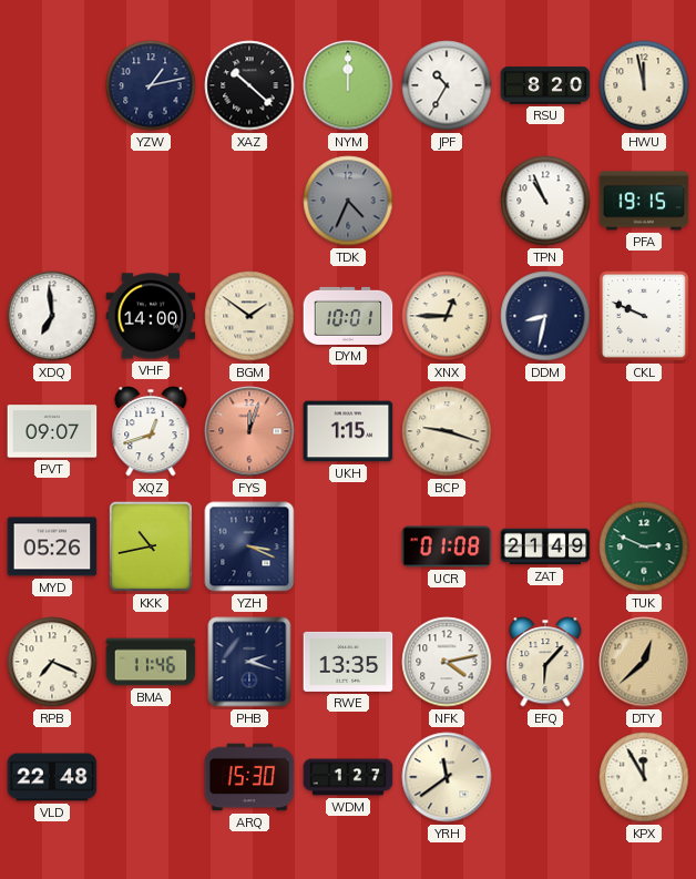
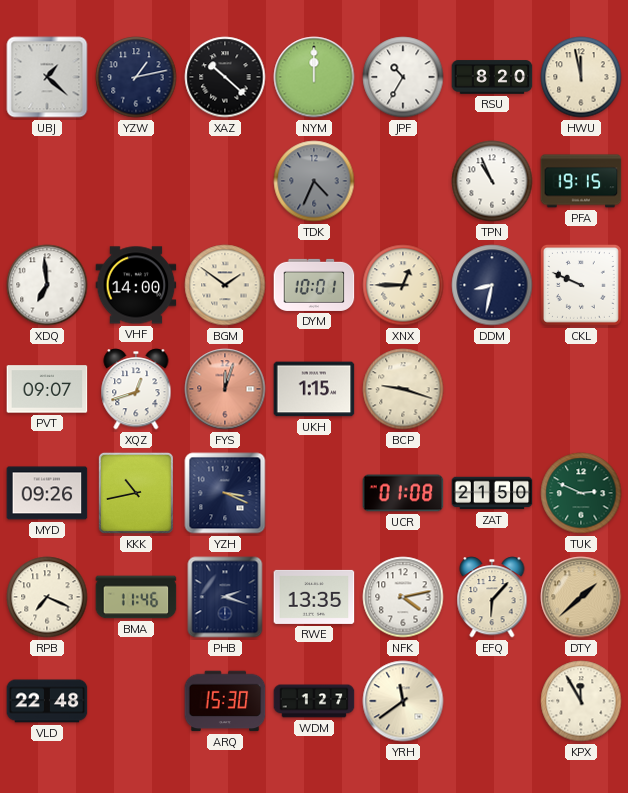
UBJ: none -> 1:22 (47, 77)
MYD: 05:26 -> 09:26 (47, 493)
ZAT: 21:49 -> 21:50 (492, 493)
DTY: 12:38 -> 1:38 (581, 597)
